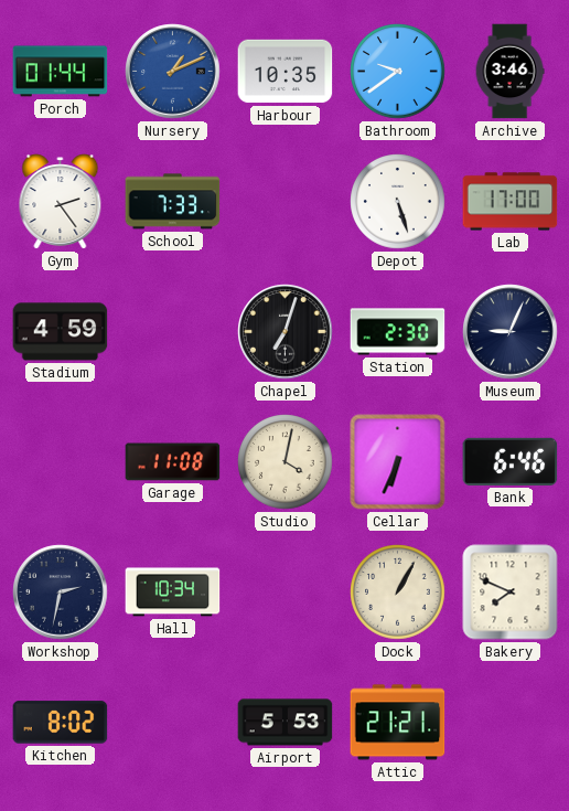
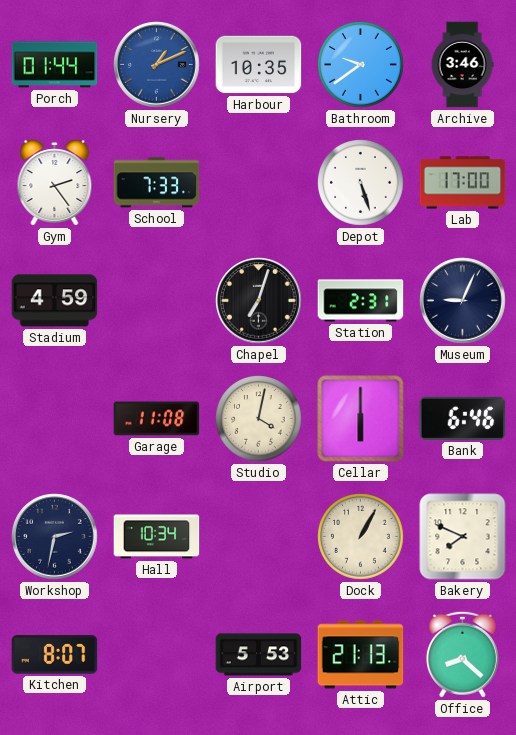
Station: 2:30 -> 2:31 (361, 301)
Cellar: 6:34 -> 6:00 (361, 419)
Kitchen: 8:02 -> 8:07 (55, 655)
Attic: 21:21 -> 21:13 (361, 655)
Office: none -> 8:22 (462, 654)
